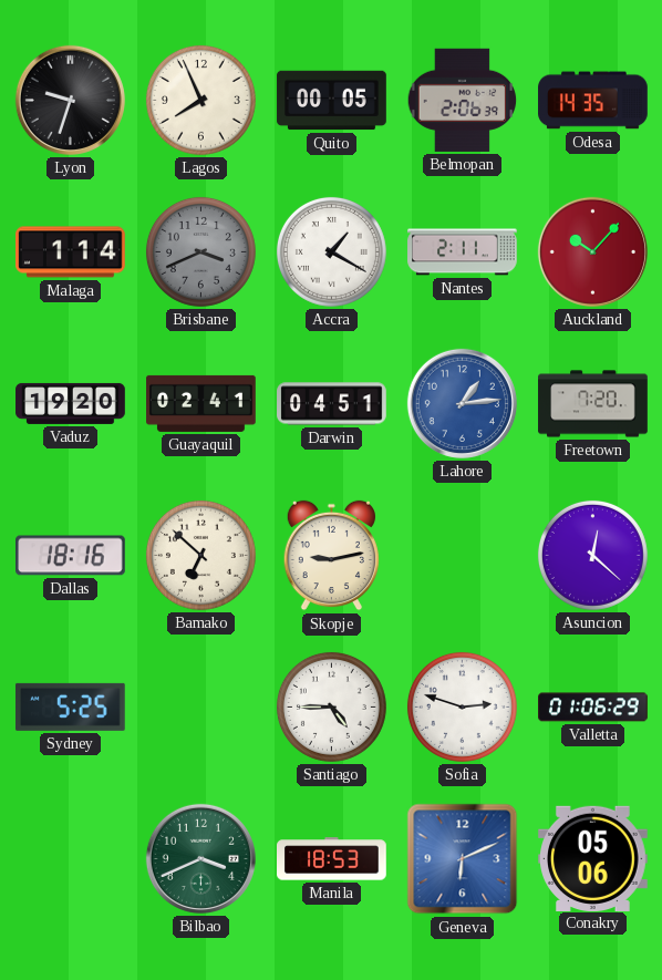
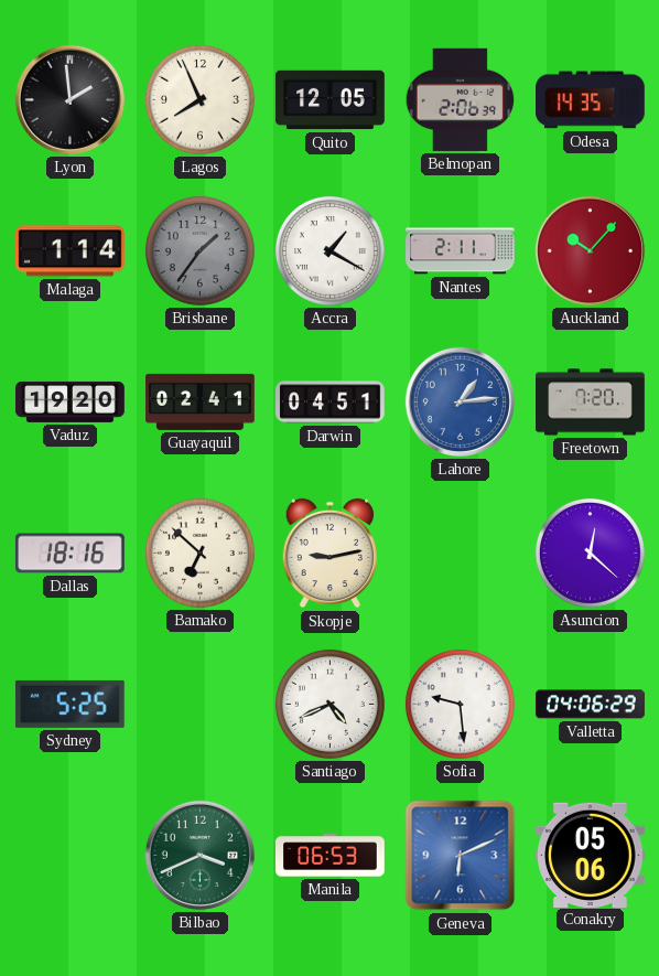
Lyon: 9:33 -> 1:59 (69, 99)
Quito: 00:05 -> 12:05 (331, 100)
Brisbane: 3:41 -> 1:36 (199, 250)
Santiago: 4:45 -> 4:41 (329, 704)
Sofia: 2:48 -> 9:29 (460, 704)
Valletta: 01:06 -> 04:06 (591, 705)
Manila: 18:53 -> 06:53 (331, 856)
